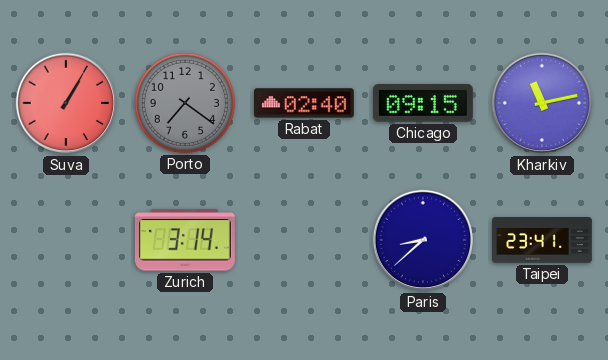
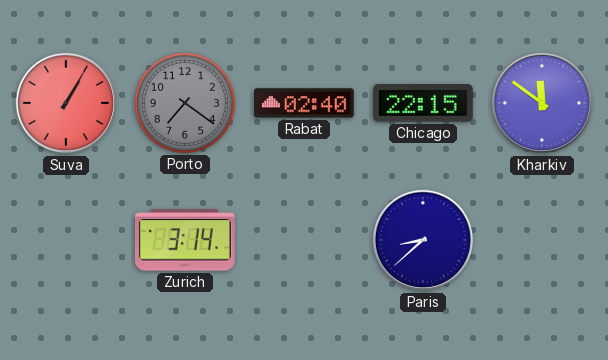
Chicago: 09:15 -> 22:15 (423, 103)
Kharkiv: 11:13 -> 11:51 (542, 103)
Taipei: 23:41 -> none (542, 240)
